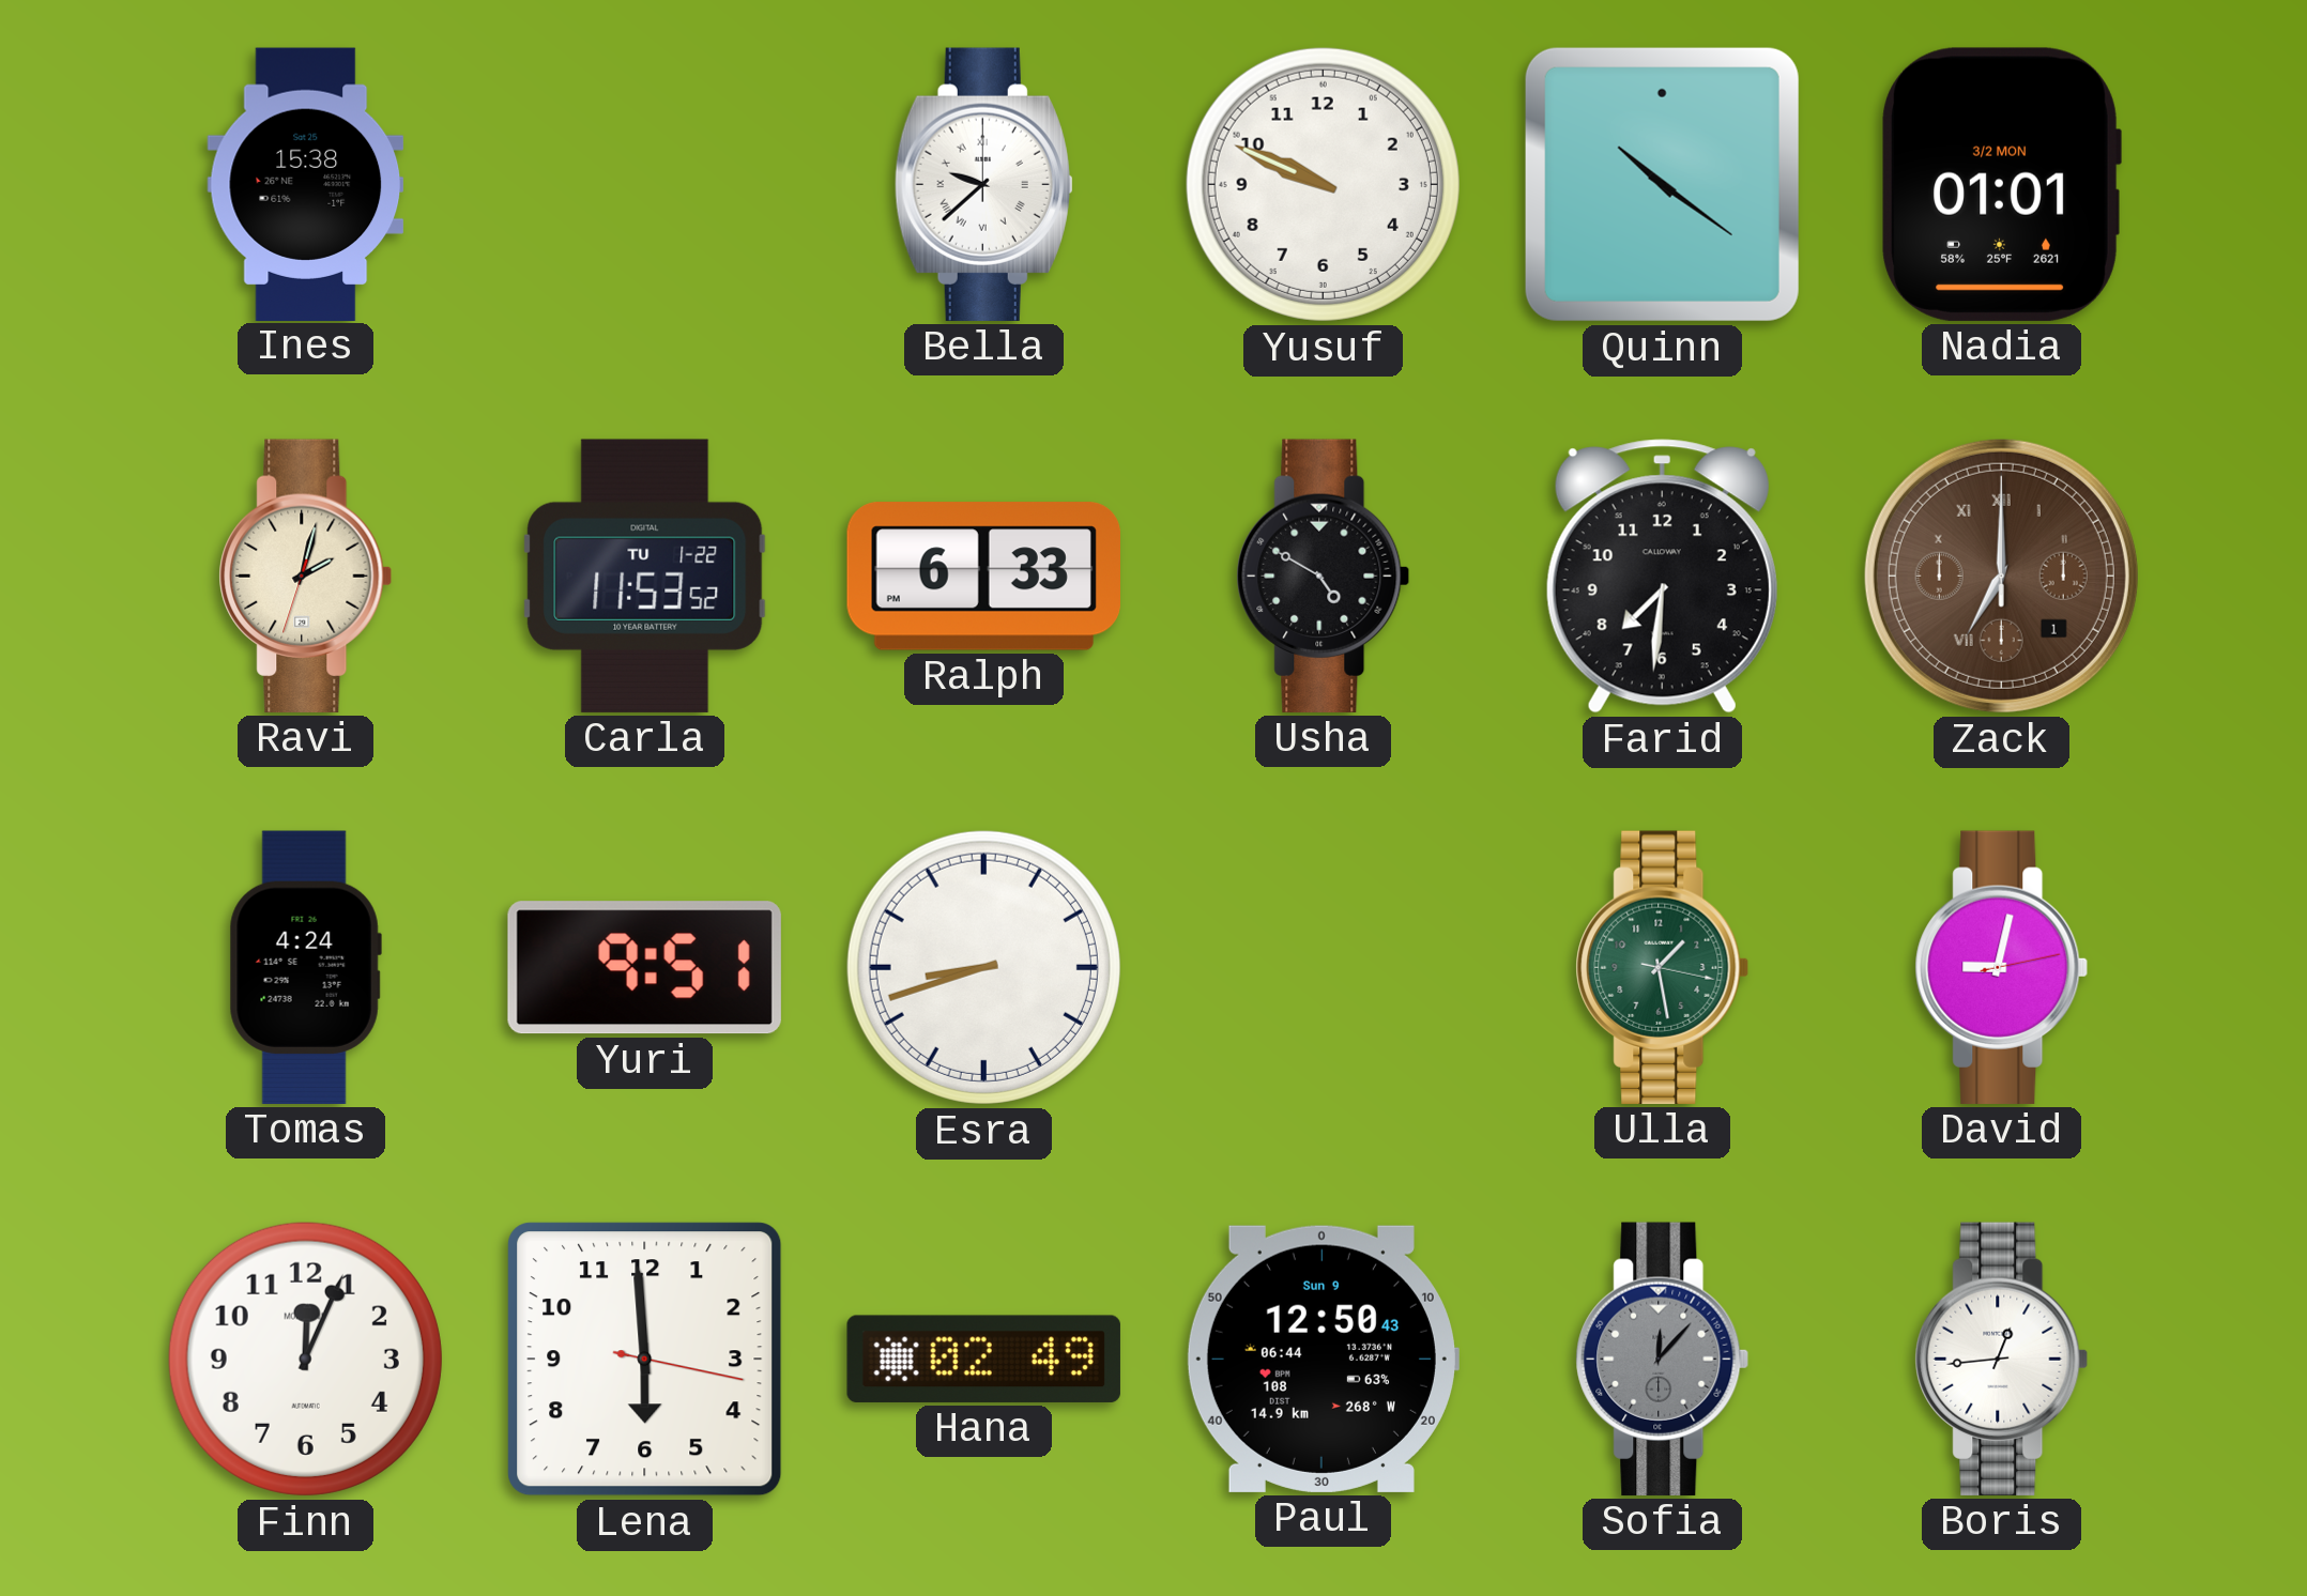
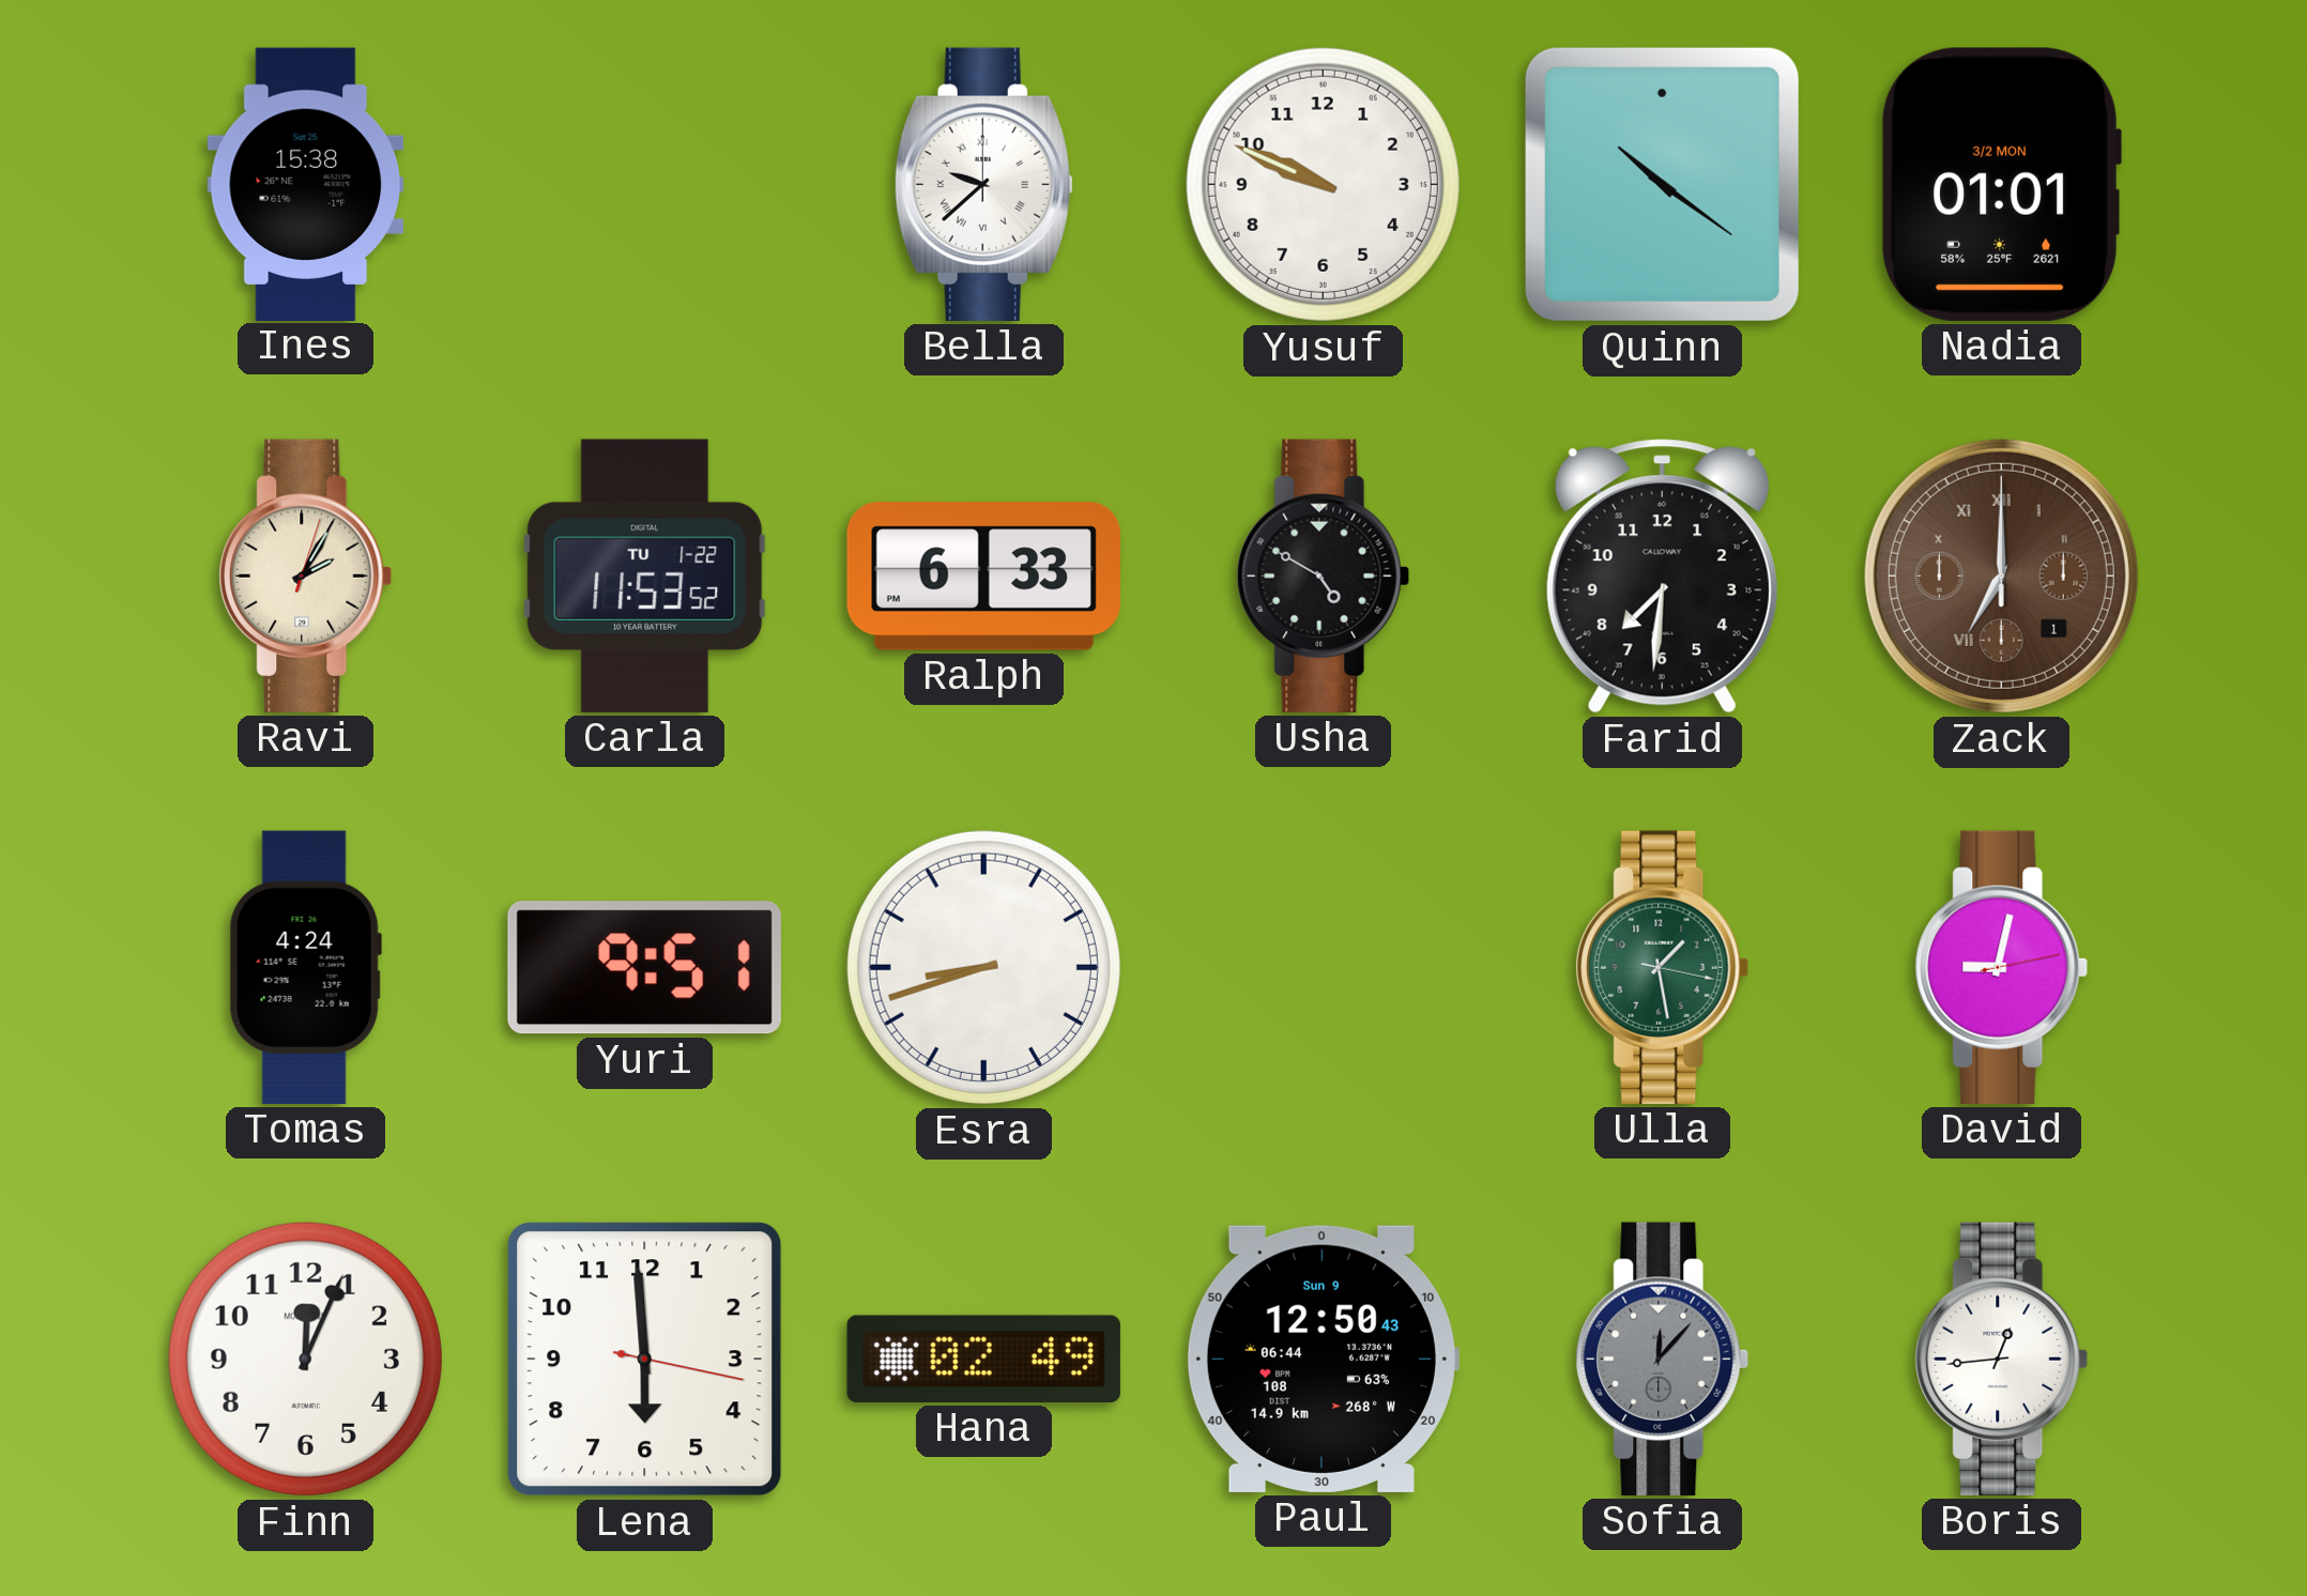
Ravi: 2:02 -> 2:05 (306, 576)
